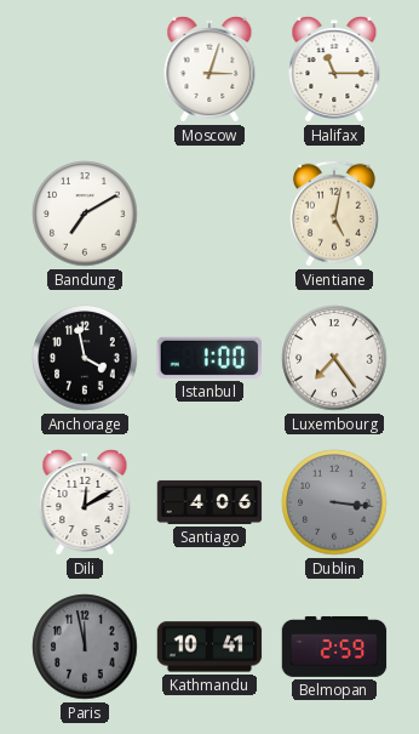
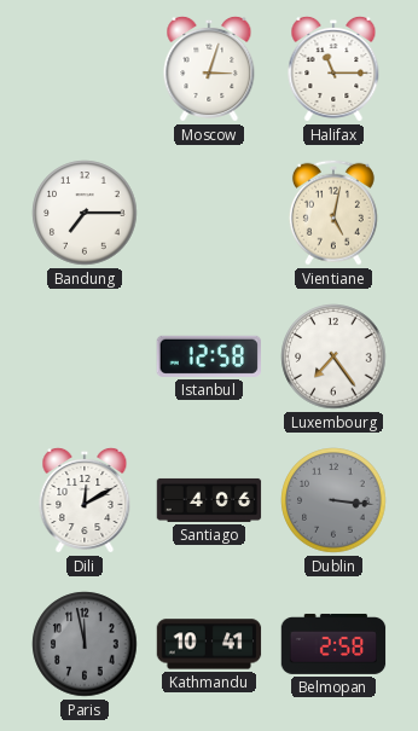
Bandung: 7:10 -> 7:15 (85, 213)
Anchorage: 3:58 -> none (85, 358)
Istanbul: 1:00 -> 12:58 (208, 356)
Belmopan: 2:59 -> 2:58 (333, 644)
